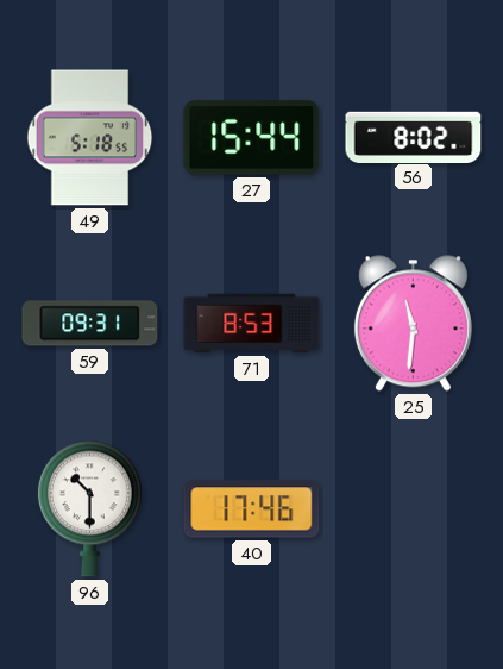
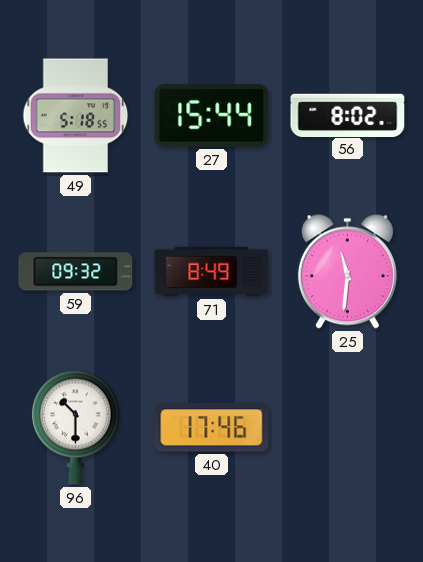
59: 09:31 -> 09:32 (76, 272)
71: 8:53 -> 8:49 (212, 272)
